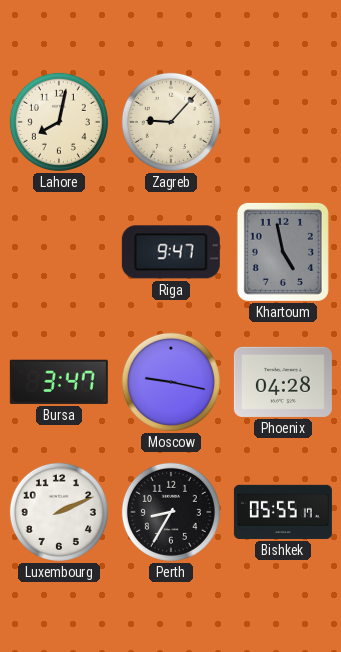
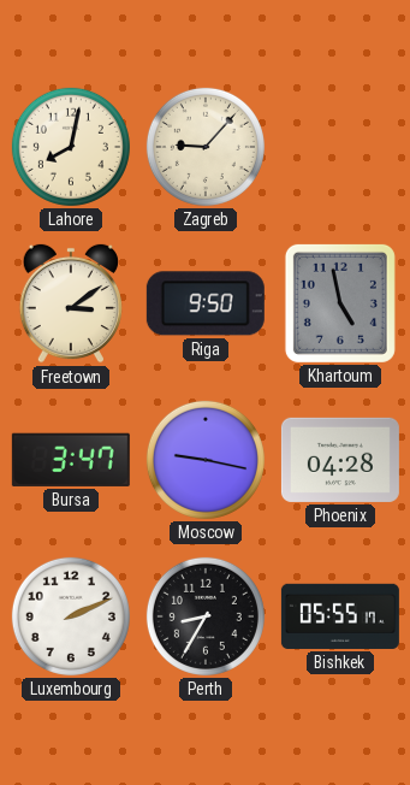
Freetown: none -> 3:09 (71, 303)
Riga: 9:47 -> 9:50 (206, 303)
